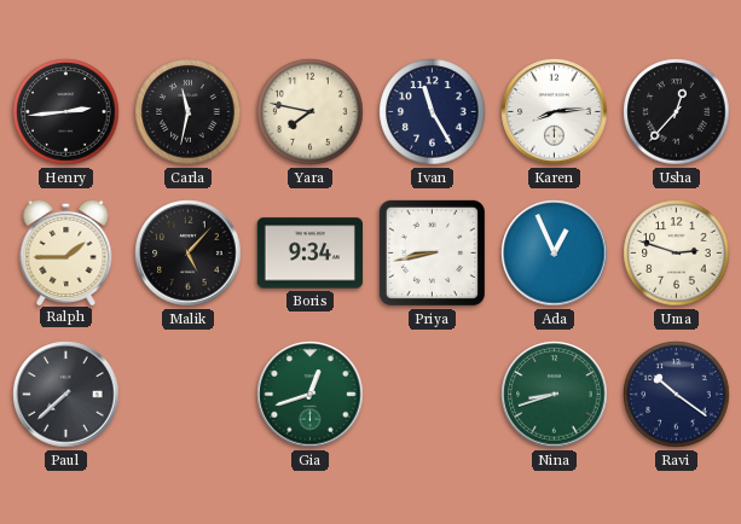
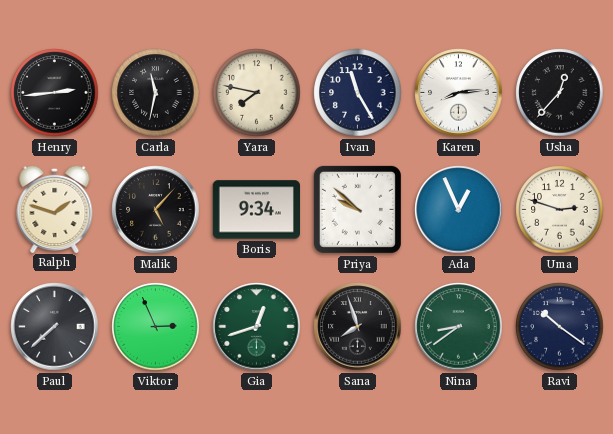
Ralph: 1:45 -> 1:48 (55, 208)
Priya: 8:43 -> 9:52 (357, 209)
Viktor: none -> 2:56 (156, 327)
Sana: none -> 7:57 (358, 327)
Nina: 8:42 -> 8:39 (459, 327)
